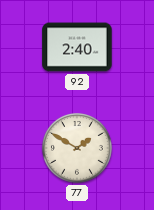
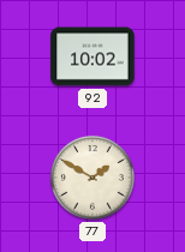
92: 2:40 -> 10:02 (92, 56)
